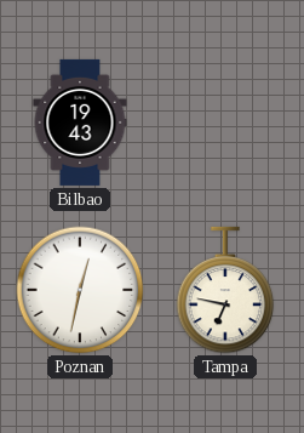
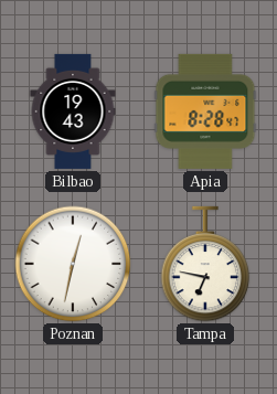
Apia: none -> 8:28 (205, 111)
